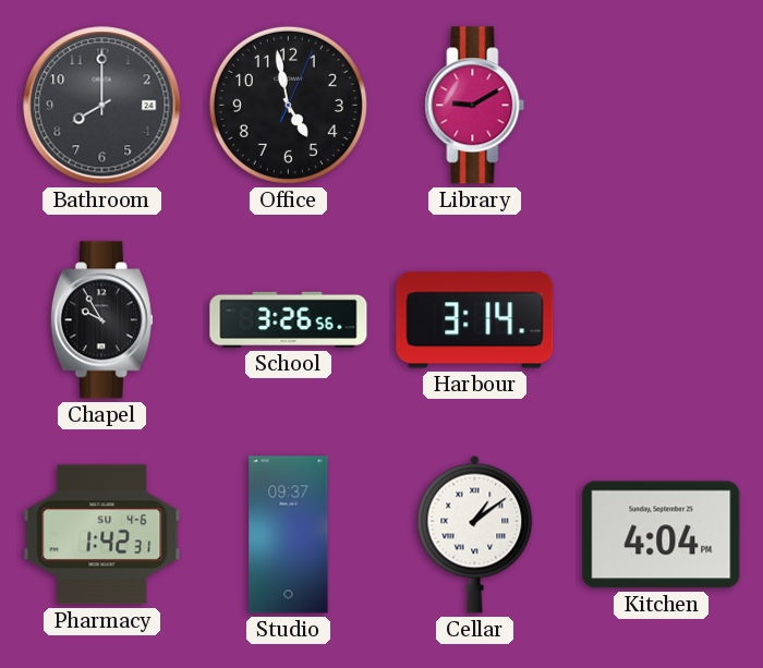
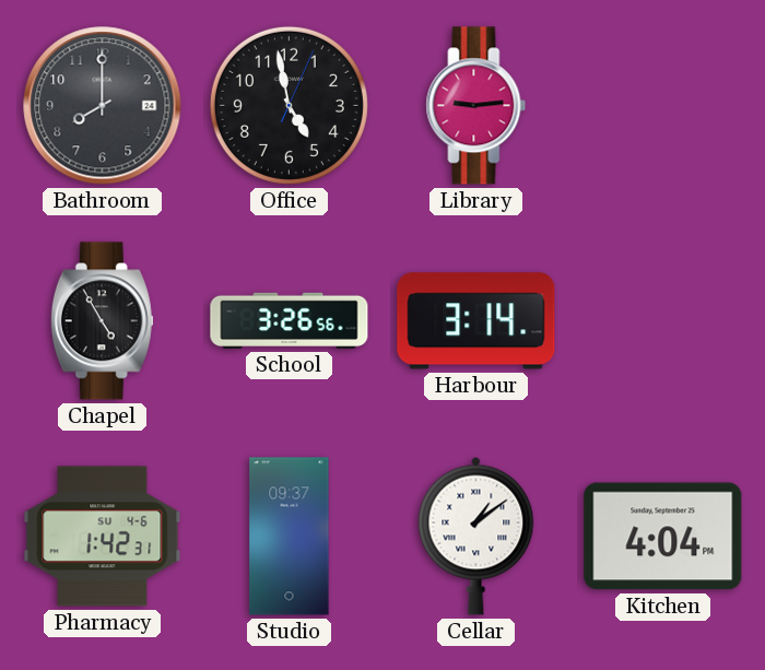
Library: 9:10 -> 9:14 (476, 106)
Chapel: 9:55 -> 4:55 (102, 321)
